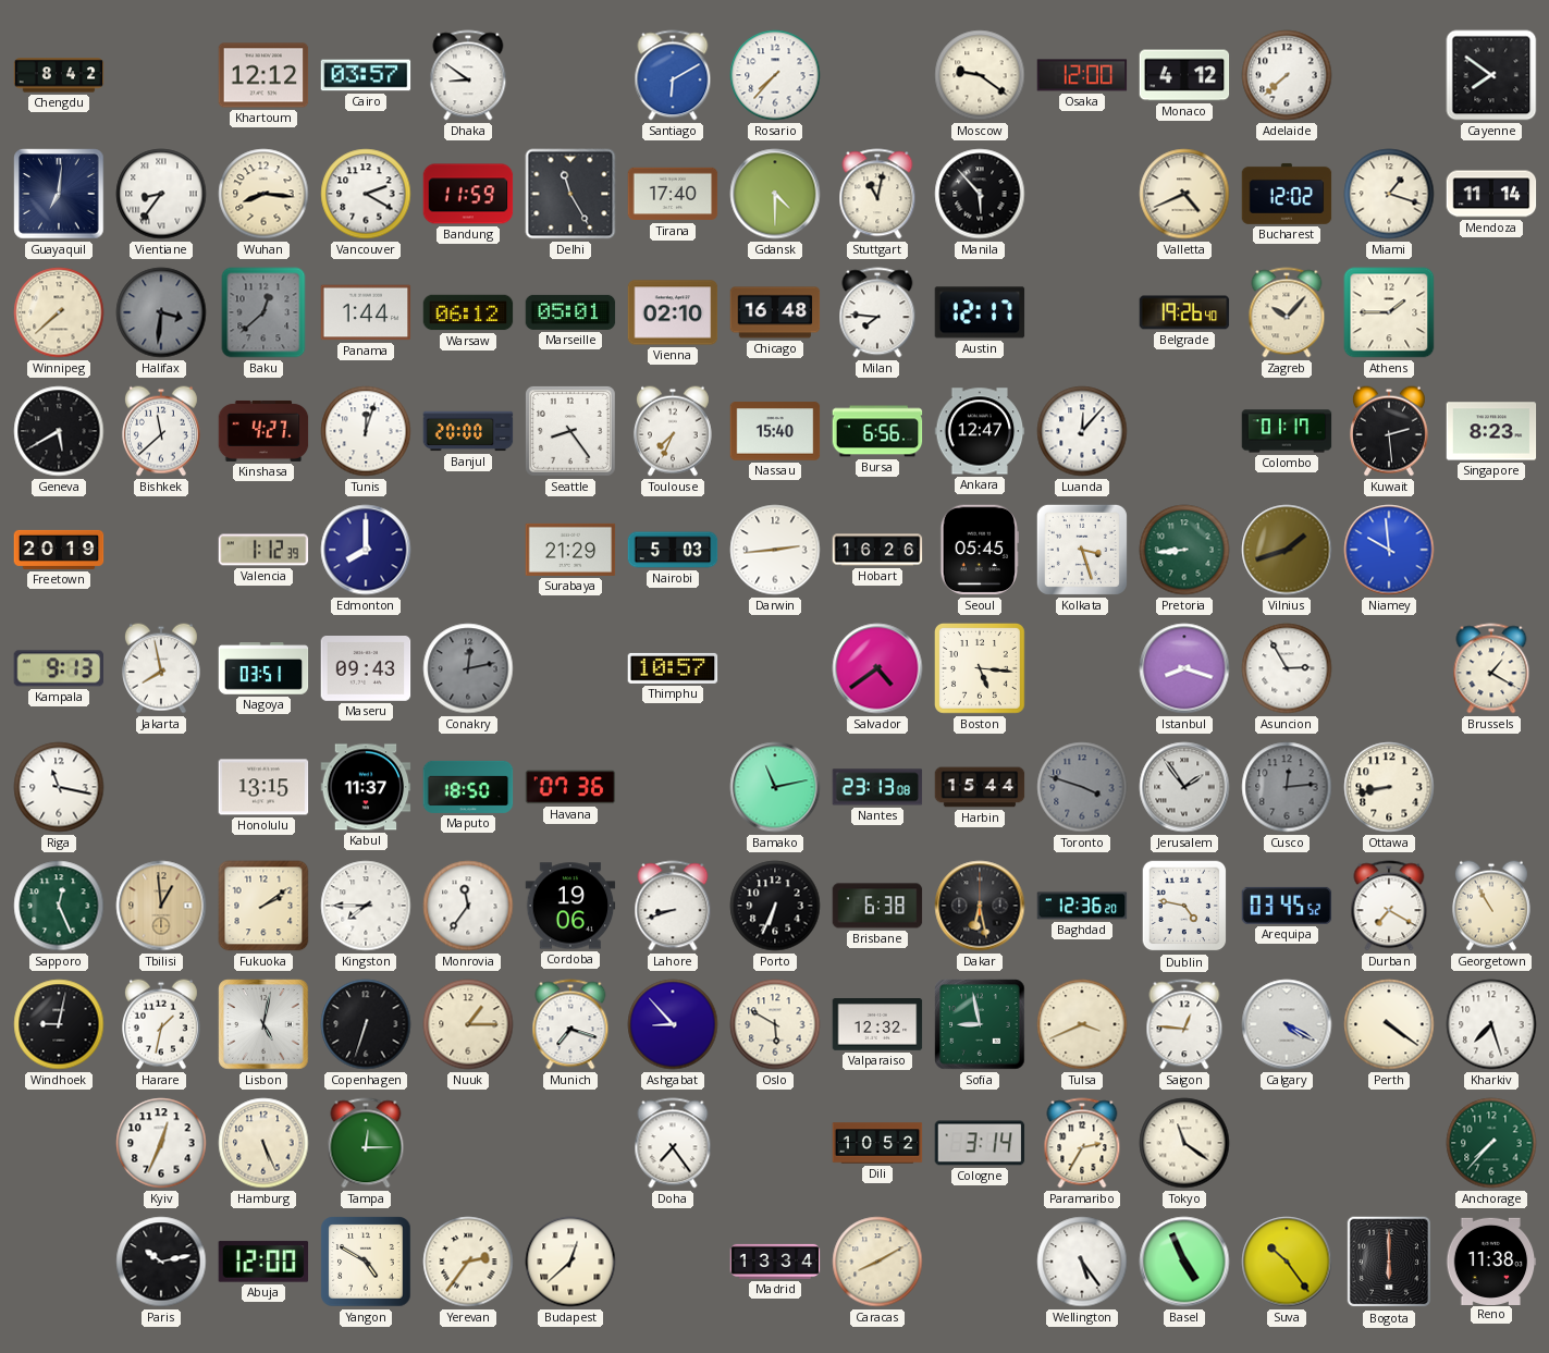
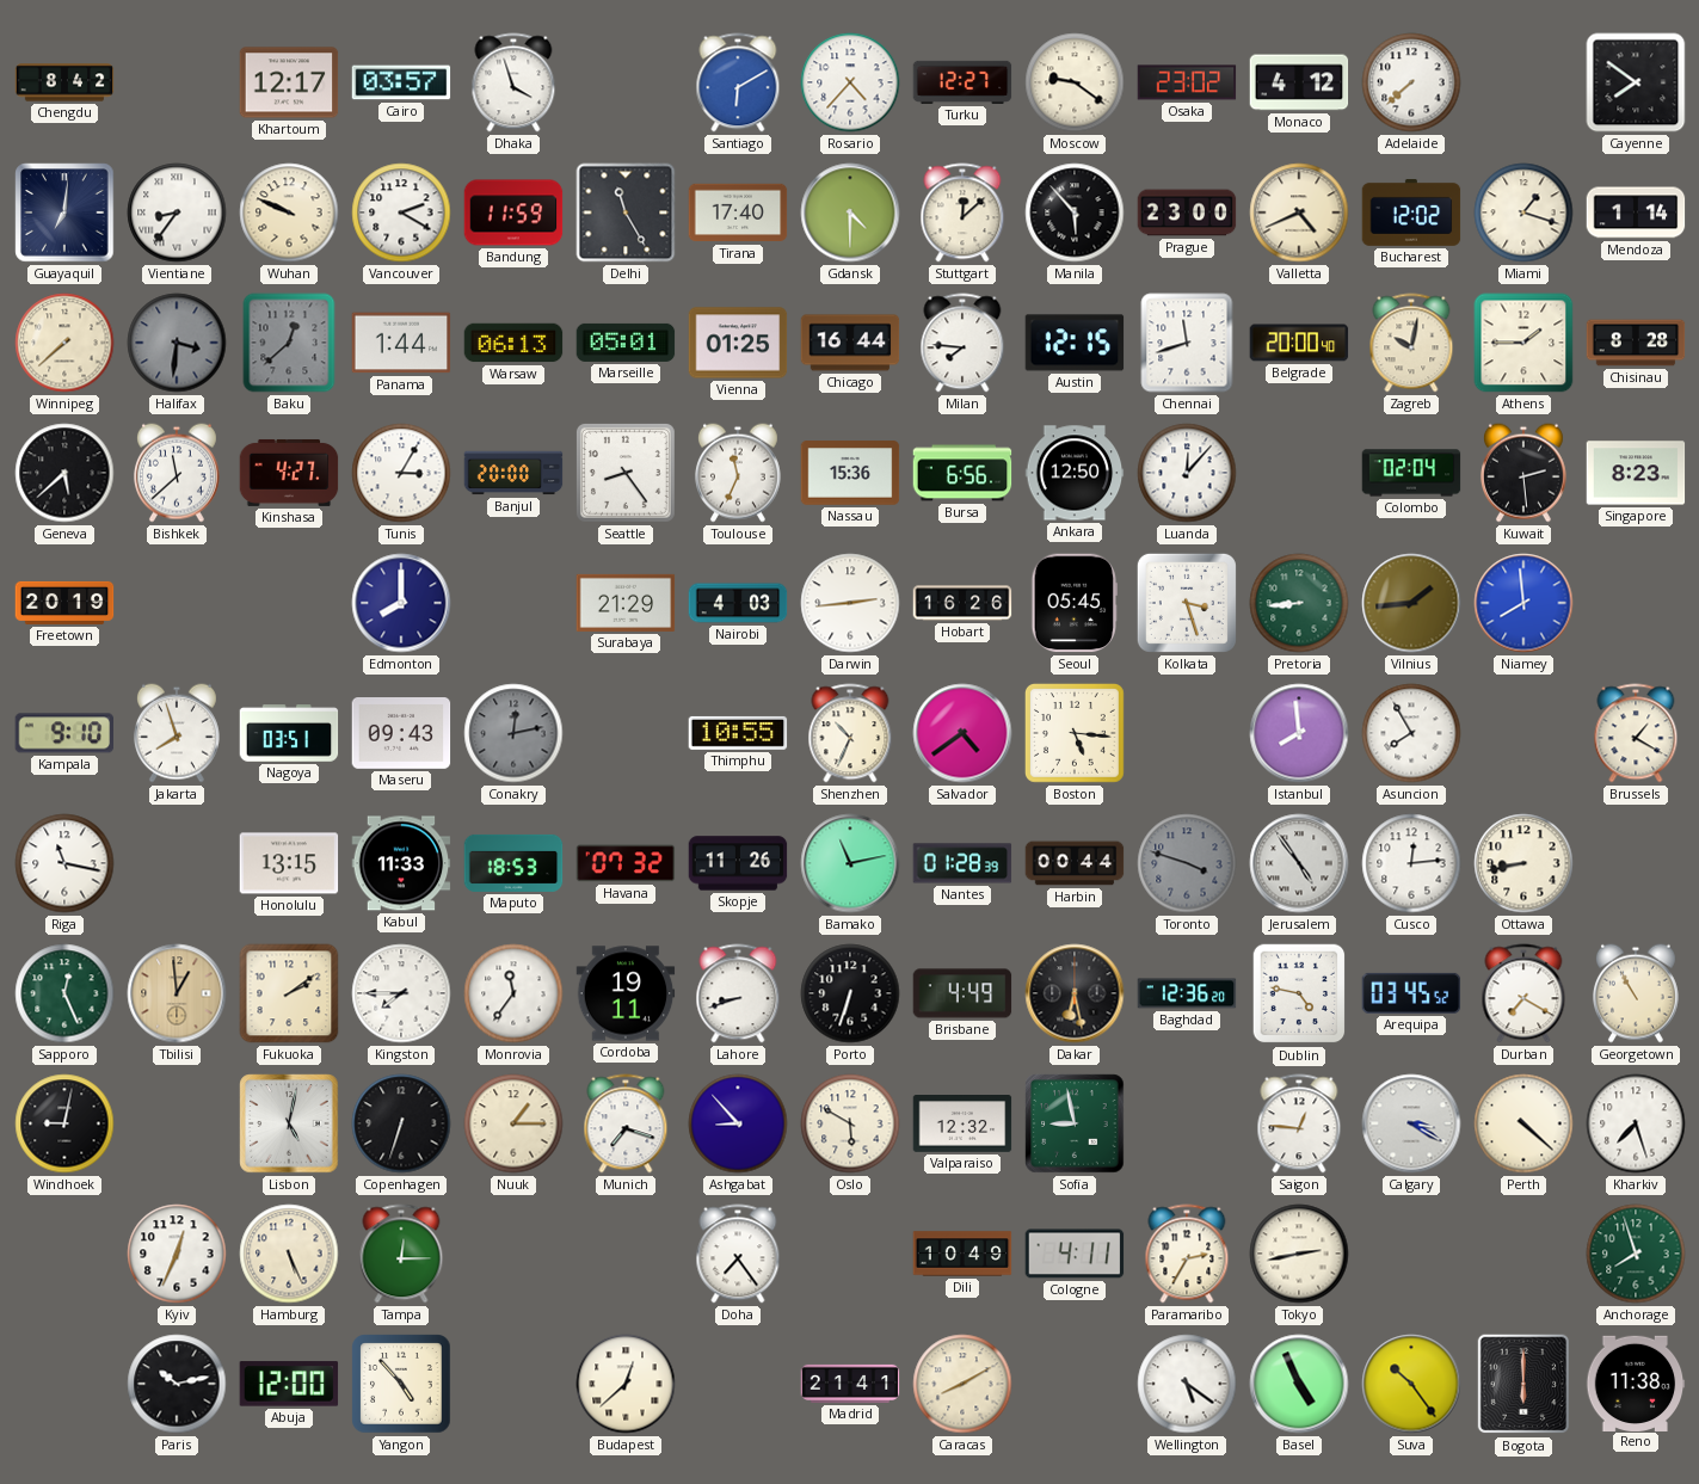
Khartoum: 12:12 -> 12:17 (289, 82)
Dhaka: 8:51 -> 3:57 (513, 82)
Rosario: 7:37 -> 4:37 (850, 82)
Turku: none -> 12:27 (962, 82)
Osaka: 12:00 -> 23:02 (1187, 82)
Wuhan: 8:16 -> 9:49 (289, 213)
Stuttgart: 11:02 -> 12:08 (962, 213)
Prague: none -> 23:00 (1187, 213)
Mendoza: 11:14 -> 1:14 (1636, 213)
Warsaw: 06:12 -> 06:13 (513, 343)
Vienna: 02:10 -> 01:25 (738, 343)
Chicago: 16:48 -> 16:44 (850, 343)
Austin: 12:17 -> 12:15 (1075, 343)
Chennai: none -> 11:42 (1187, 343)
Belgrade: 19:26 -> 20:00 (1299, 343)
Zagreb: 10:07 -> 10:02 (1411, 343)
Chisinau: none -> 8:28 (1636, 343)
Geneva: 5:40 -> 5:38 (64, 473)
Tunis: 12:03 -> 3:05 (401, 473)
Toulouse: 7:34 -> 11:34 (738, 473)
Nassau: 15:40 -> 15:36 (850, 473)
Ankara: 12:47 -> 12:50 (1075, 473)
Colombo: 01:17 -> 02:04 (1411, 473)
Valencia: 1:12 -> none (263, 550)
Nairobi: 5:03 -> 4:03 (738, 603)
Vilnius: 1:42 -> 1:44 (1411, 603)
Niamey: 9:59 -> 7:59 (1523, 603)
Kampala: 9:13 -> 9:10 (64, 733)
Jakarta: 7:58 -> 7:57 (177, 733)
Thimphu: 10:57 -> 10:55 (738, 733)
Shenzhen: none -> 10:34 (850, 733)
Istanbul: 8:18 -> 7:59 (1299, 733)
Asuncion: 2:55 -> 7:55 (1411, 733)
Kabul: 11:37 -> 11:33 (401, 863)
Maputo: 18:50 -> 18:53 (513, 863)
Havana: 07:36 -> 07:32 (626, 863)
Skopje: none -> 11:26 (738, 863)
Nantes: 23:13 -> 01:28 (962, 863)
Harbin: 15:44 -> 00:44 (1075, 863)
Jerusalem: 1:54 -> 4:54 (1299, 863)
Cusco dial: grey -> white (1411, 863)
Cordoba: 19:06 -> 19:11 (626, 993)
Porto: 6:34 -> 6:33 (850, 993)
Brisbane: 6:38 -> 4:49 (962, 993)
Harare: 1:32 -> none (161, 1024)
Tulsa: 3:41 -> none (1082, 1024)
Calgary: 4:20 -> 3:20 (1411, 1123)
Perth: 4:21 -> 4:22 (1523, 1123)
Dili: 10:52 -> 10:49 (962, 1254)
Cologne: 3:14 -> 4:11 (1075, 1254)
Tokyo: 11:21 -> 2:43 (1299, 1254)
Anchorage: 7:37 -> 7:57 (1636, 1254)
Yangon: 4:50 -> 4:53 (401, 1384)
Yerevan: 2:36 -> none (468, 1262)
Madrid: 13:34 -> 21:41 (850, 1384)
Wellington: 5:24 -> 5:21 (1187, 1384)
